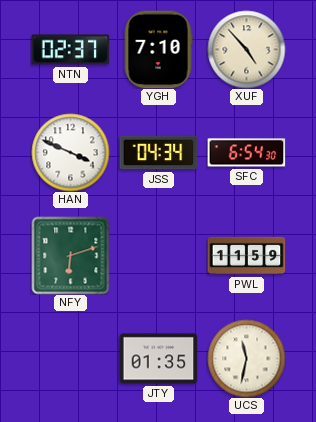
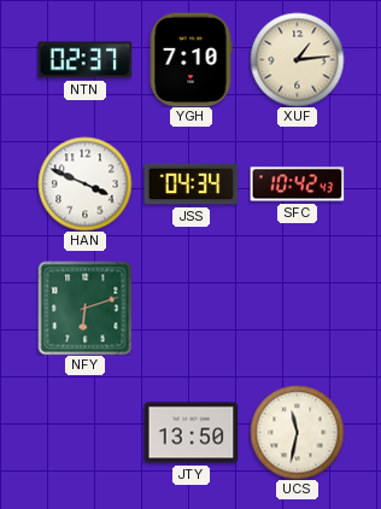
XUF: 4:53 -> 1:14 (297, 59)
SFC: 6:54 -> 10:42 (297, 185)
PWL: 11:59 -> none (246, 256)
JTY: 01:35 -> 13:50 (190, 433)
